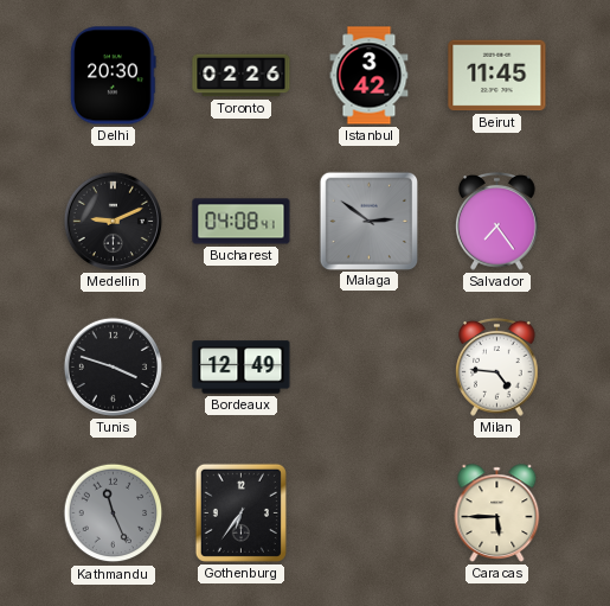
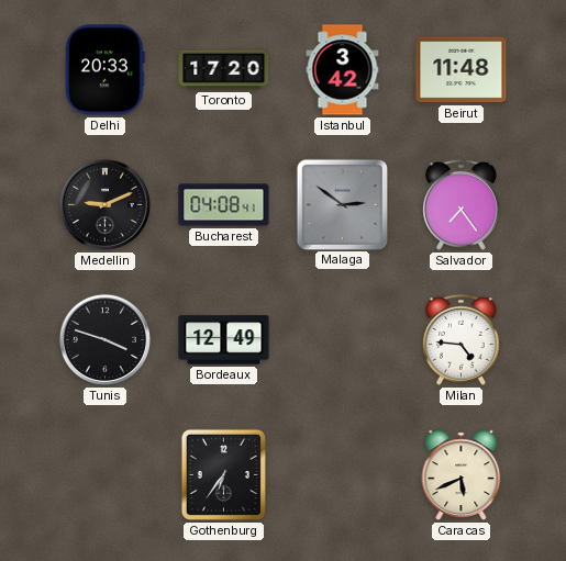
Delhi: 20:30 -> 20:33 (106, 70)
Toronto: 02:26 -> 17:20 (224, 70)
Beirut: 11:45 -> 11:48 (462, 70)
Kathmandu: 11:26 -> none (114, 513)
Caracas: 5:45 -> 5:41 (462, 475)
